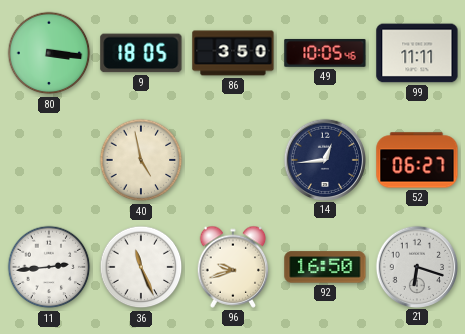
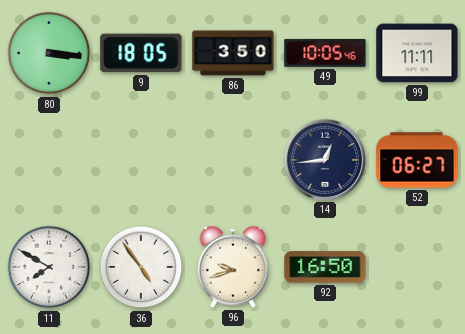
40: 4:58 -> none (141, 160)
11: 2:44 -> 7:50 (49, 267)
36: 11:26 -> 4:54 (141, 267)
21: 6:18 -> none (416, 266)
